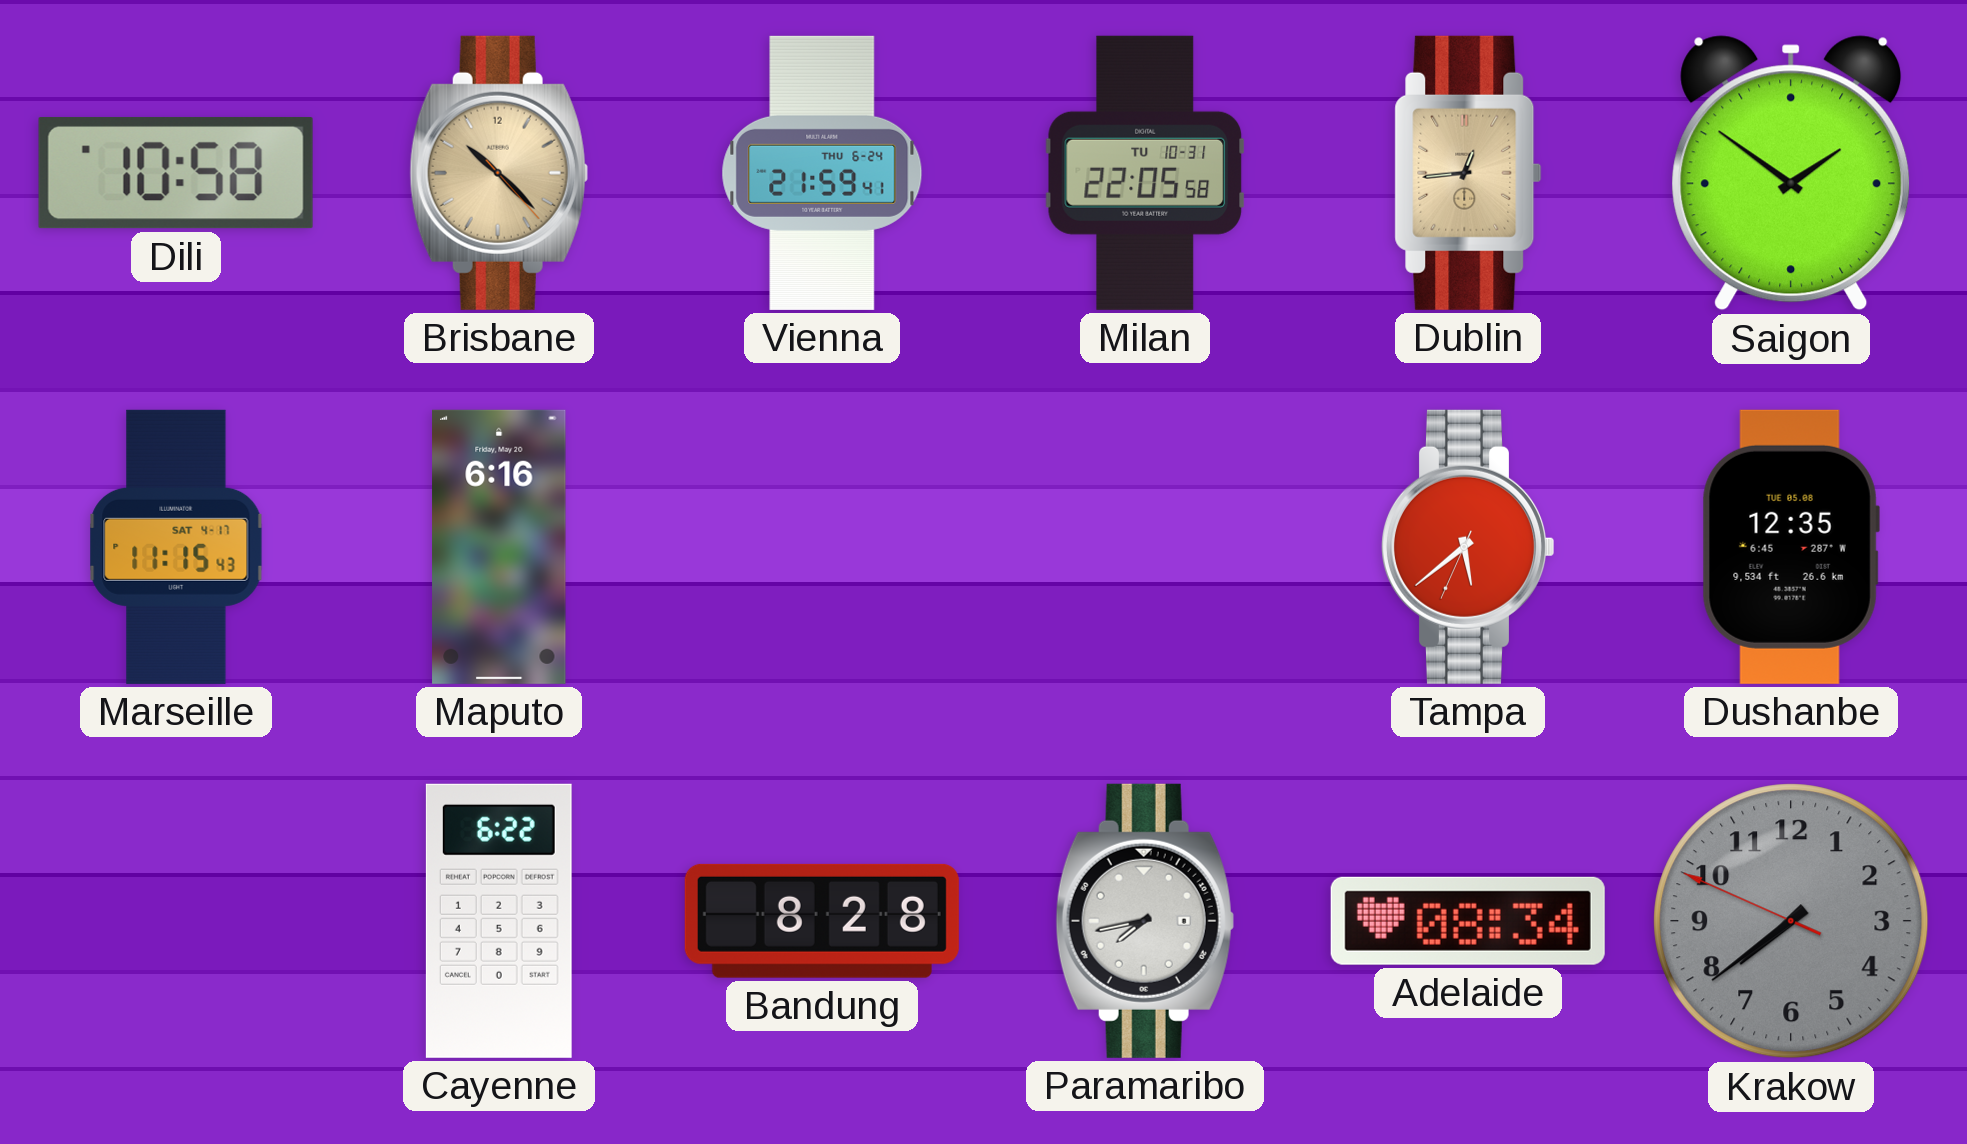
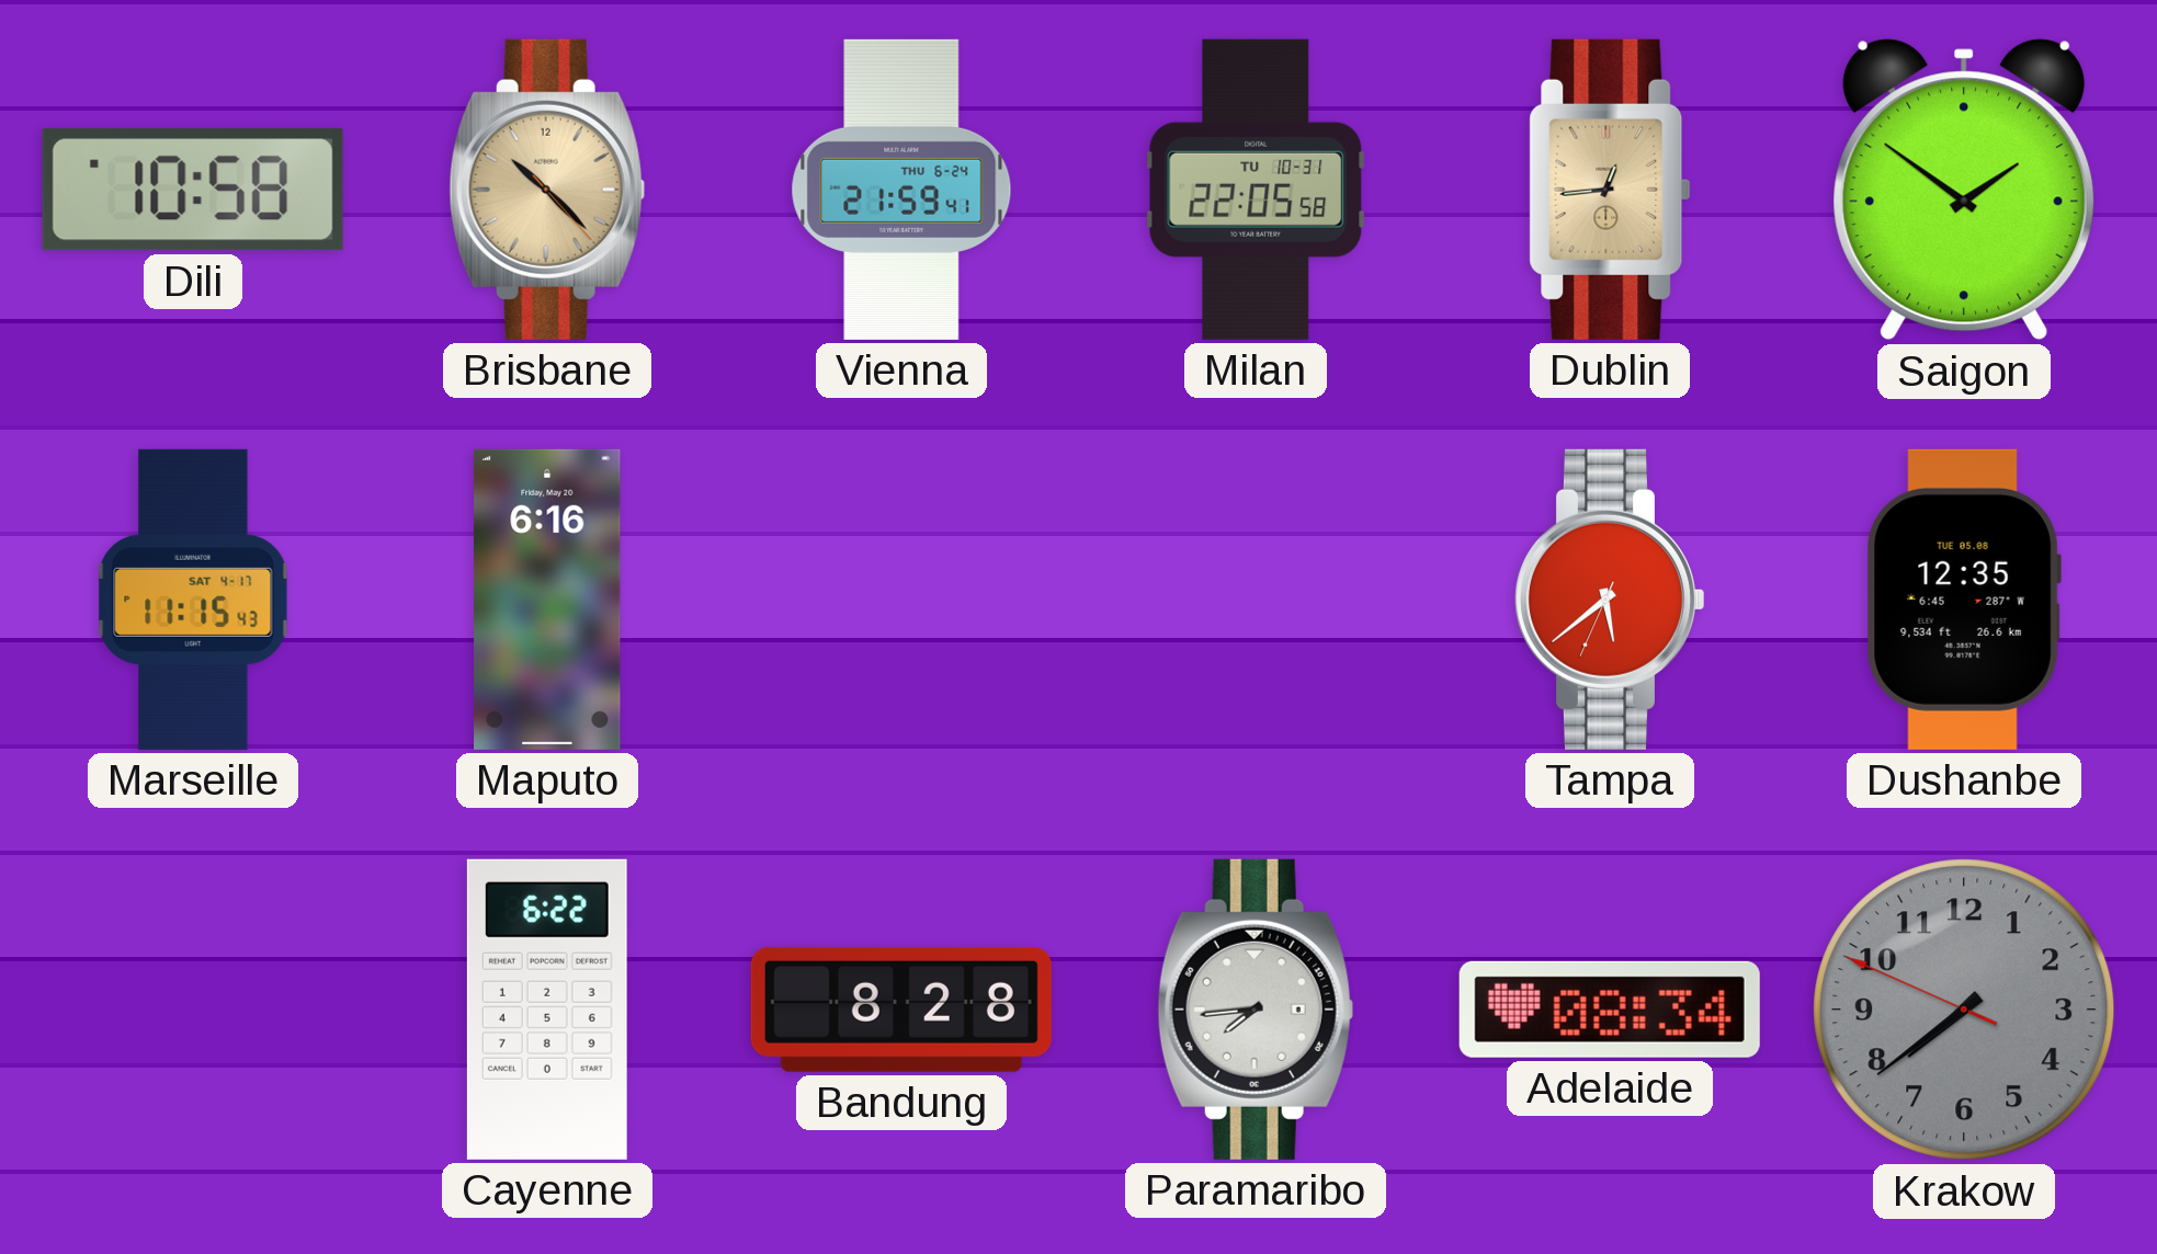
Paramaribo: 7:43 -> 7:44 (1256, 1010)
